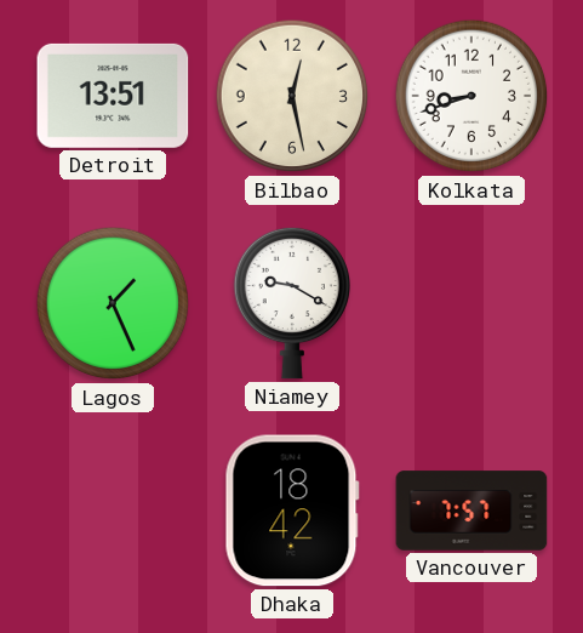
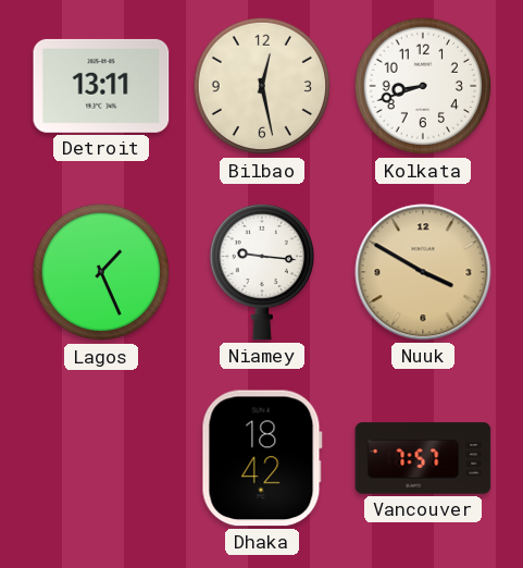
Detroit: 13:51 -> 13:11 (101, 86)
Niamey: 9:20 -> 9:16 (261, 272)
Nuuk: none -> 3:50 (423, 272)
